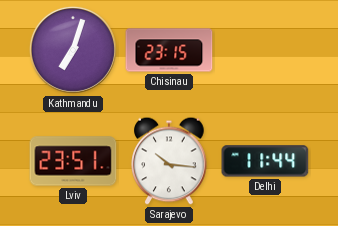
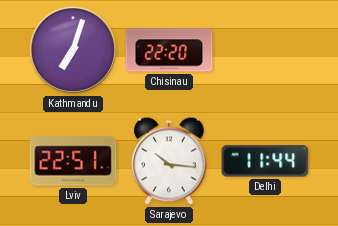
Chisinau: 23:15 -> 22:20 (169, 50)
Lviv: 23:51 -> 22:51 (73, 161)
